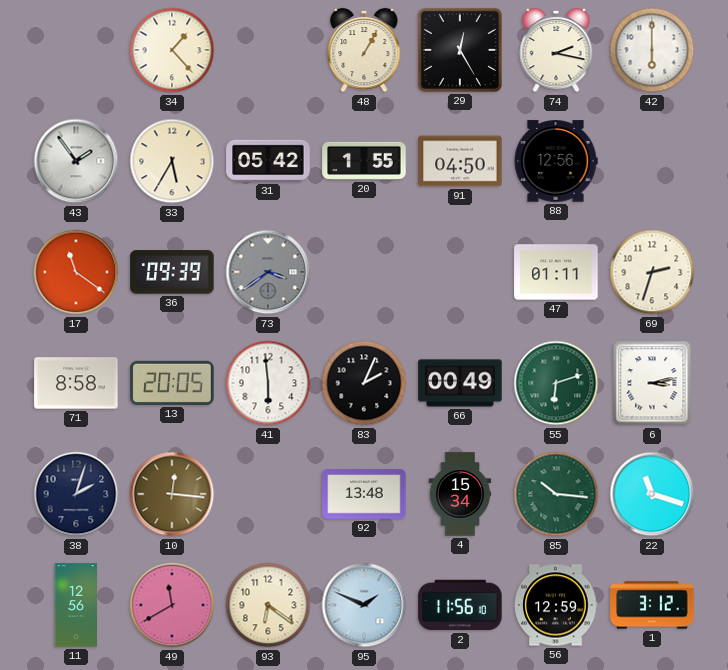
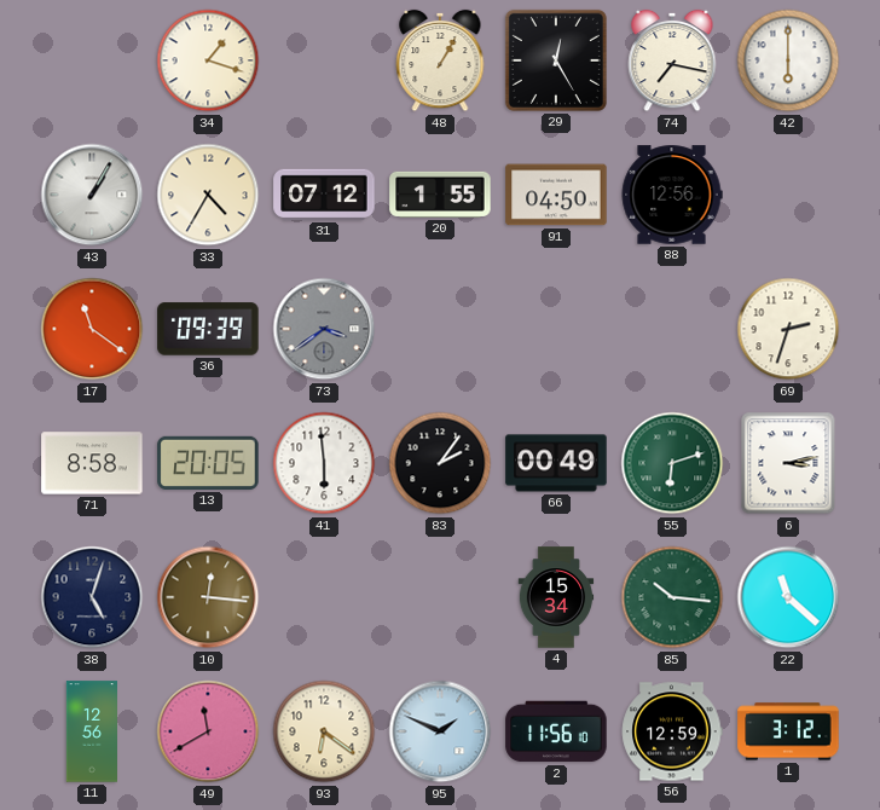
34: 1:23 -> 1:18 (208, 60)
74: 2:17 -> 7:17 (672, 60)
43: 1:54 -> 1:05 (92, 195)
33: 5:35 -> 4:35 (208, 195)
31: 05:42 -> 07:12 (324, 195)
47: 01:11 -> none (556, 272)
83: 2:04 -> 2:06 (440, 463)
38: 2:03 -> 5:03 (92, 597)
92: 13:48 -> none (364, 494)
22: 11:18 -> 11:22 (788, 597)
